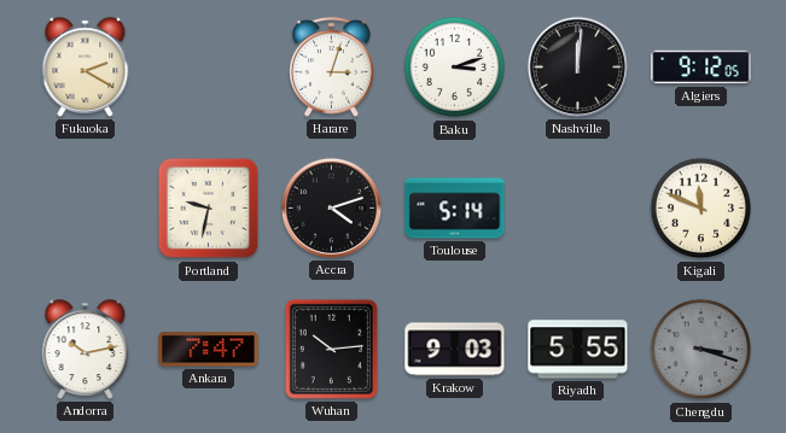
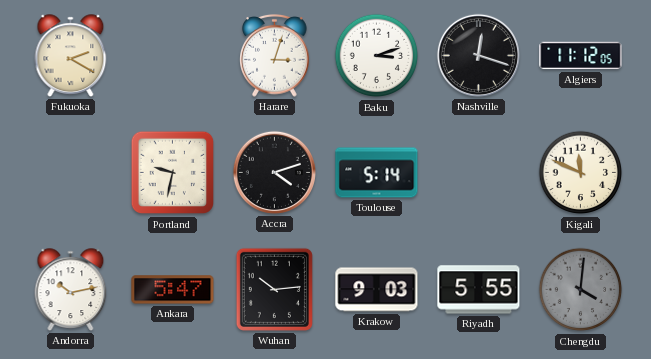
Nashville: 12:01 -> 12:18 (478, 55)
Algiers: 9:12 -> 11:12 (581, 56)
Ankara: 7:47 -> 5:47 (173, 290)
Chengdu: 3:18 -> 4:01 (581, 290)
